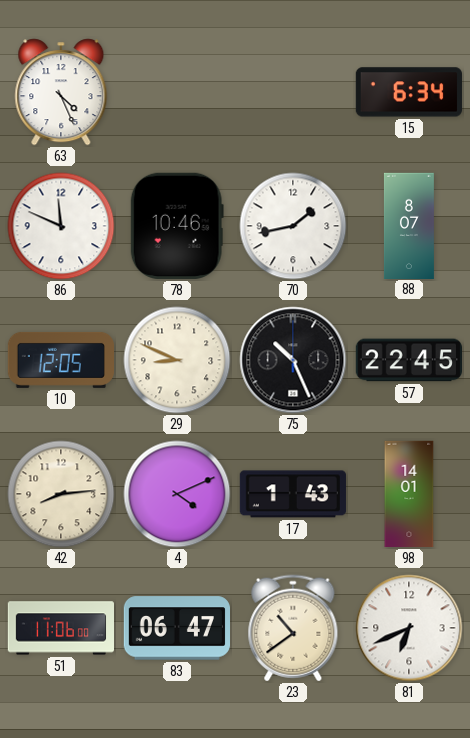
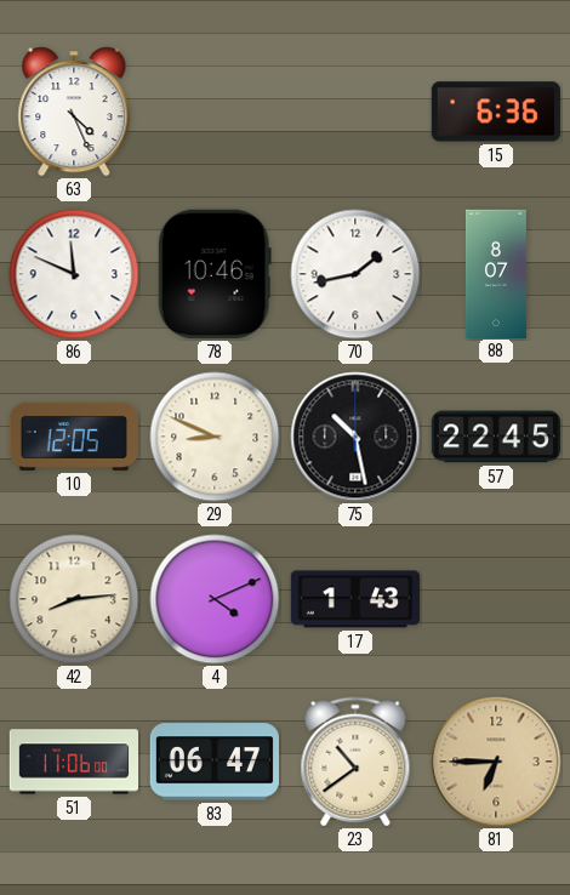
15: 6:34 -> 6:36 (496, 112)
75: 10:26 -> 10:28 (355, 437)
98: 14:01 -> none (409, 494)
81: 6:41 -> 6:45 (496, 762)
81 dial: white -> champagne (496, 762)
